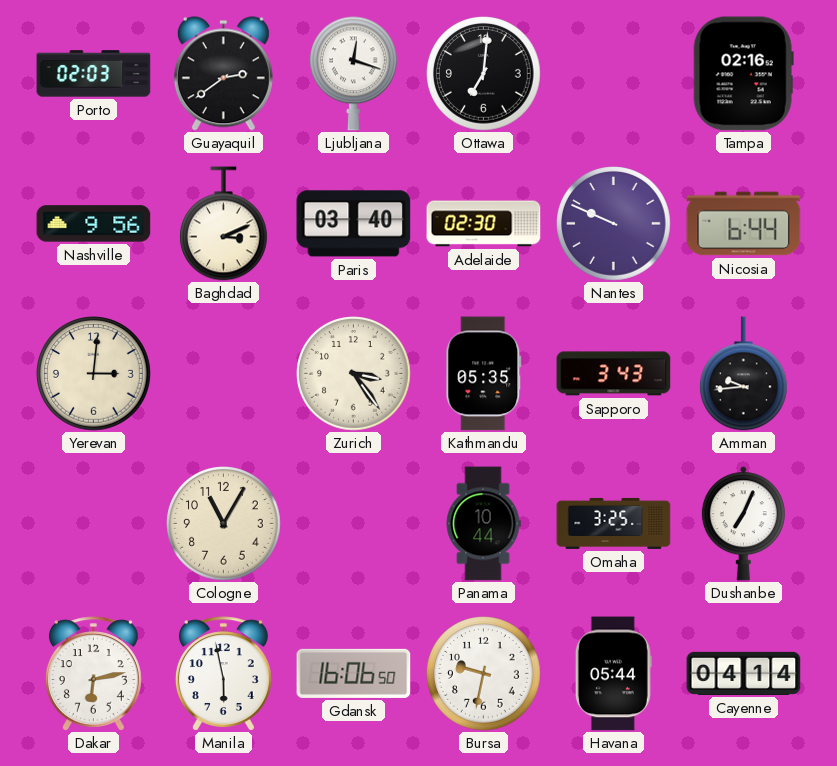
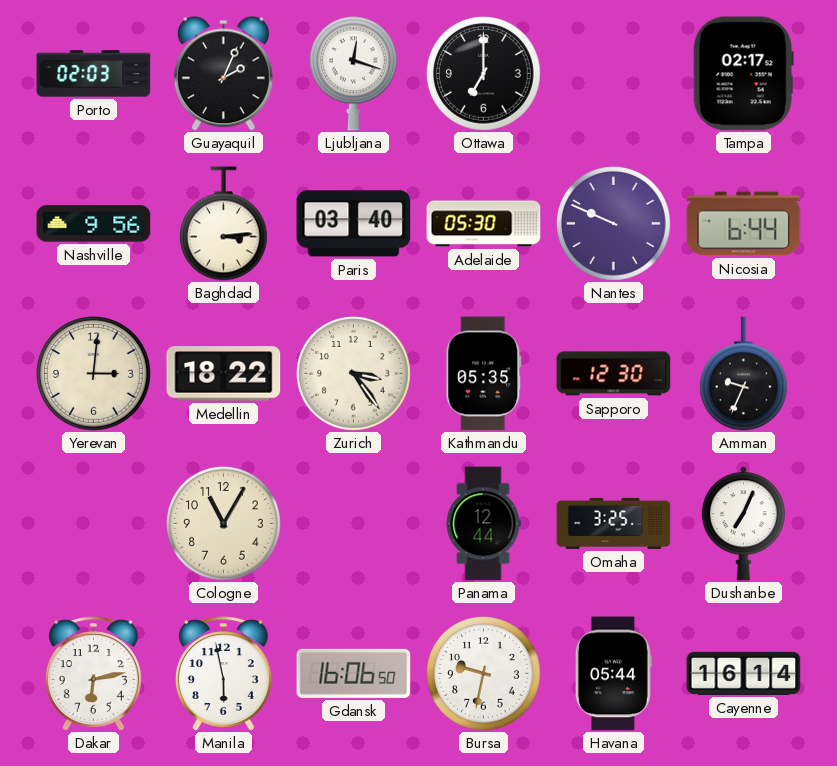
Guayaquil: 2:39 -> 2:04 (223, 74)
Ottawa: 7:01 -> 7:00 (484, 74)
Tampa: 02:16 -> 02:17 (743, 74)
Baghdad: 3:11 -> 3:14 (224, 224)
Adelaide: 02:30 -> 05:30 (484, 224)
Medellin: none -> 18:22 (224, 374)
Sapporo: 3:43 -> 12:30 (614, 374)
Amman: 9:44 -> 9:34 (744, 374)
Panama: 10:44 -> 12:44 (483, 524)
Cayenne: 04:14 -> 16:14 (744, 673)
